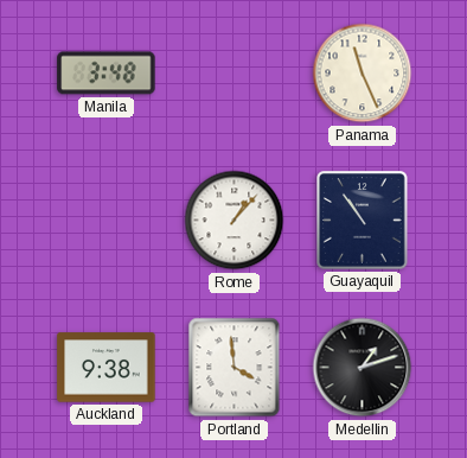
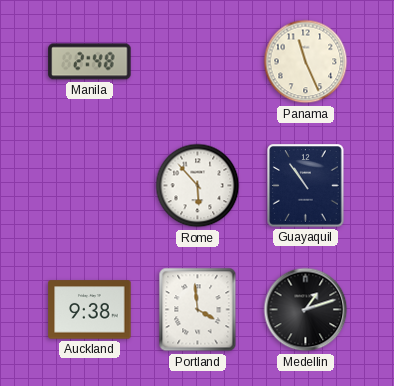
Manila: 3:48 -> 2:48 (90, 62)
Rome: 1:07 -> 5:53 (198, 186)
